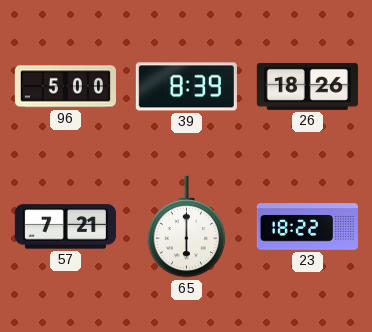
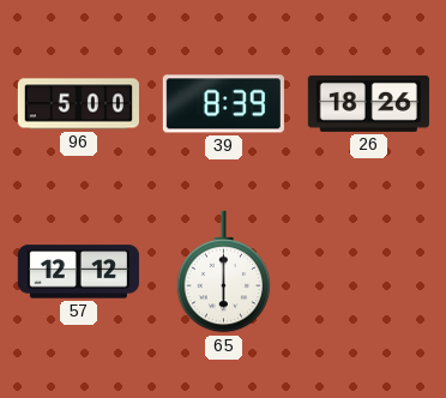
57: 7:21 -> 12:12 (78, 272)
23: 18:22 -> none (307, 227)
